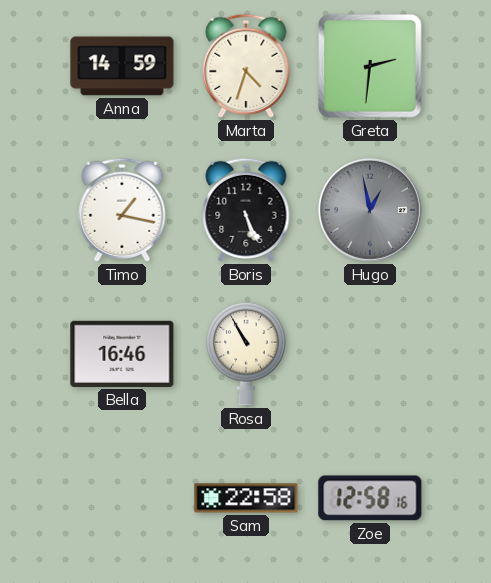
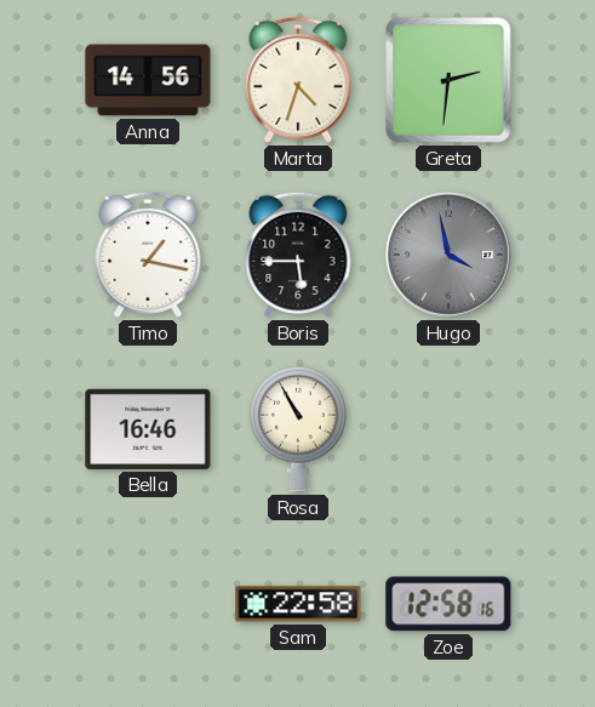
Anna: 14:59 -> 14:56 (148, 80)
Boris: 5:26 -> 5:45 (298, 255)
Hugo: 12:58 -> 3:58 (448, 255)
